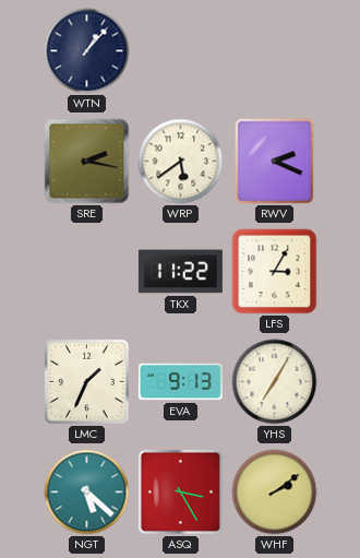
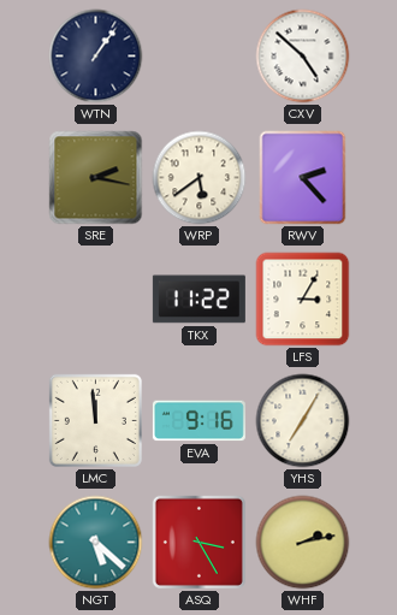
WTN: 1:07 -> 1:06 (96, 57)
CXV: none -> 4:52 (303, 57)
RWV: 2:19 -> 2:23 (303, 178)
LMC: 1:34 -> 11:59 (95, 420)
EVA: 9:13 -> 9:16 (198, 421)
WHF: 2:09 -> 2:13 (303, 543)
